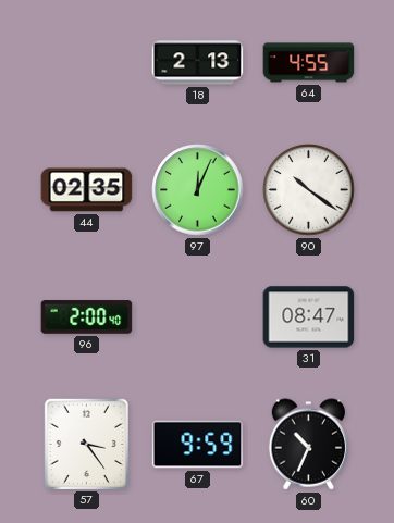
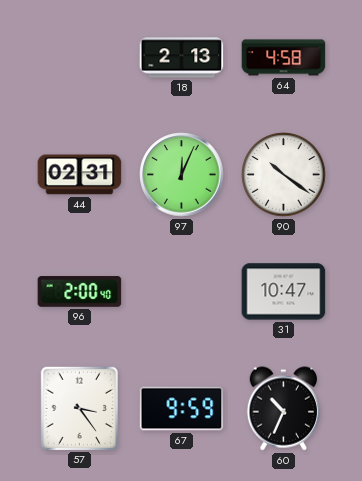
64: 4:55 -> 4:58 (284, 58)
44: 02:35 -> 02:31 (80, 175)
31: 08:47 -> 10:47 (284, 292)
